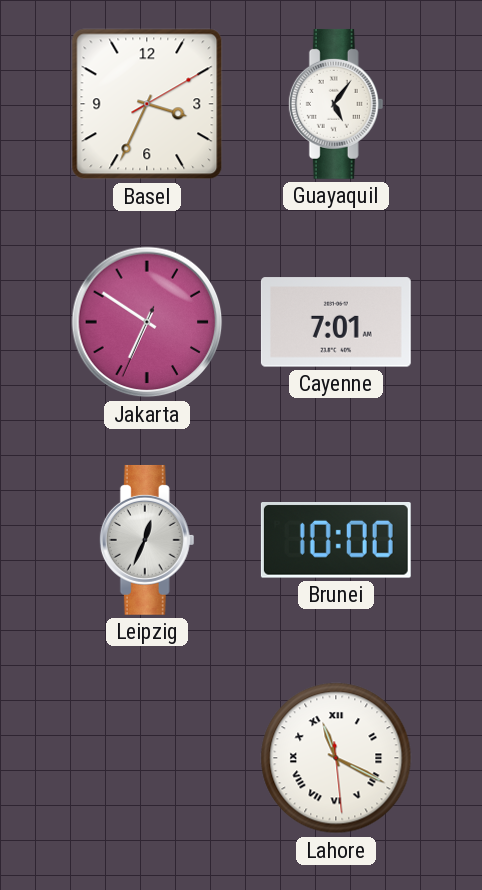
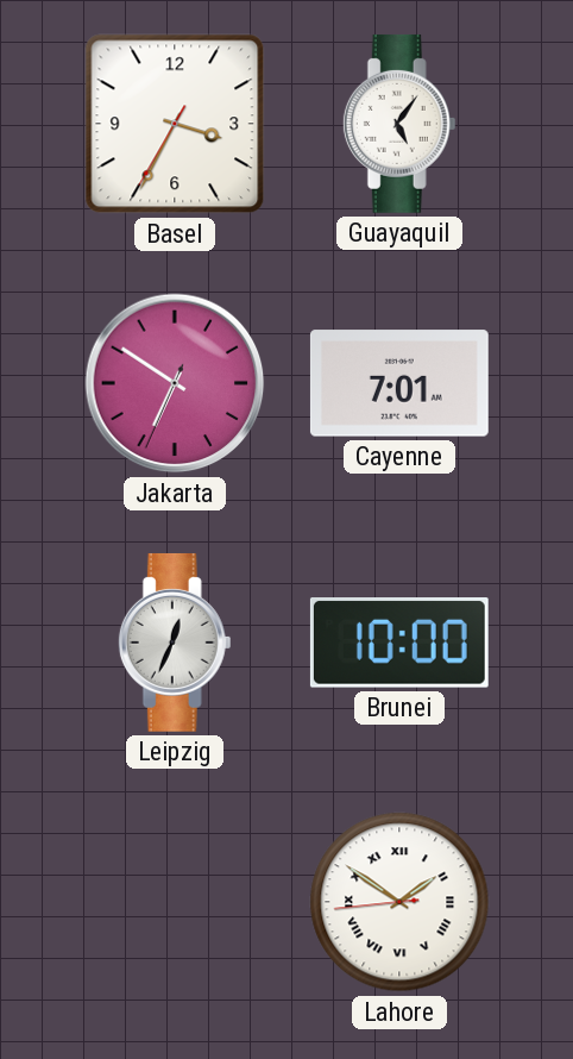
Basel: 3:34:10 -> 3:34:35 (175, 124)
Lahore: 11:19 -> 1:50 (399, 902)
